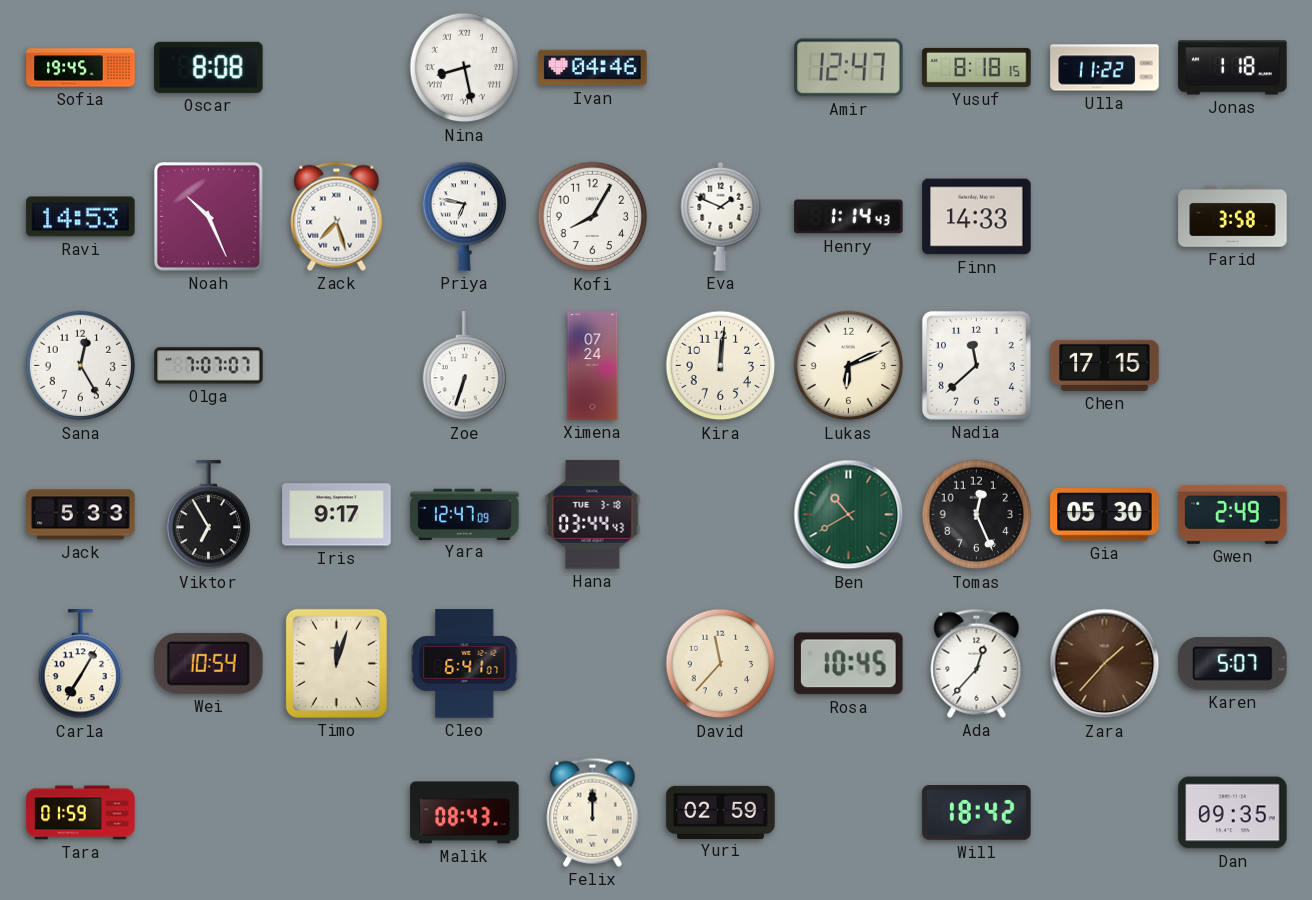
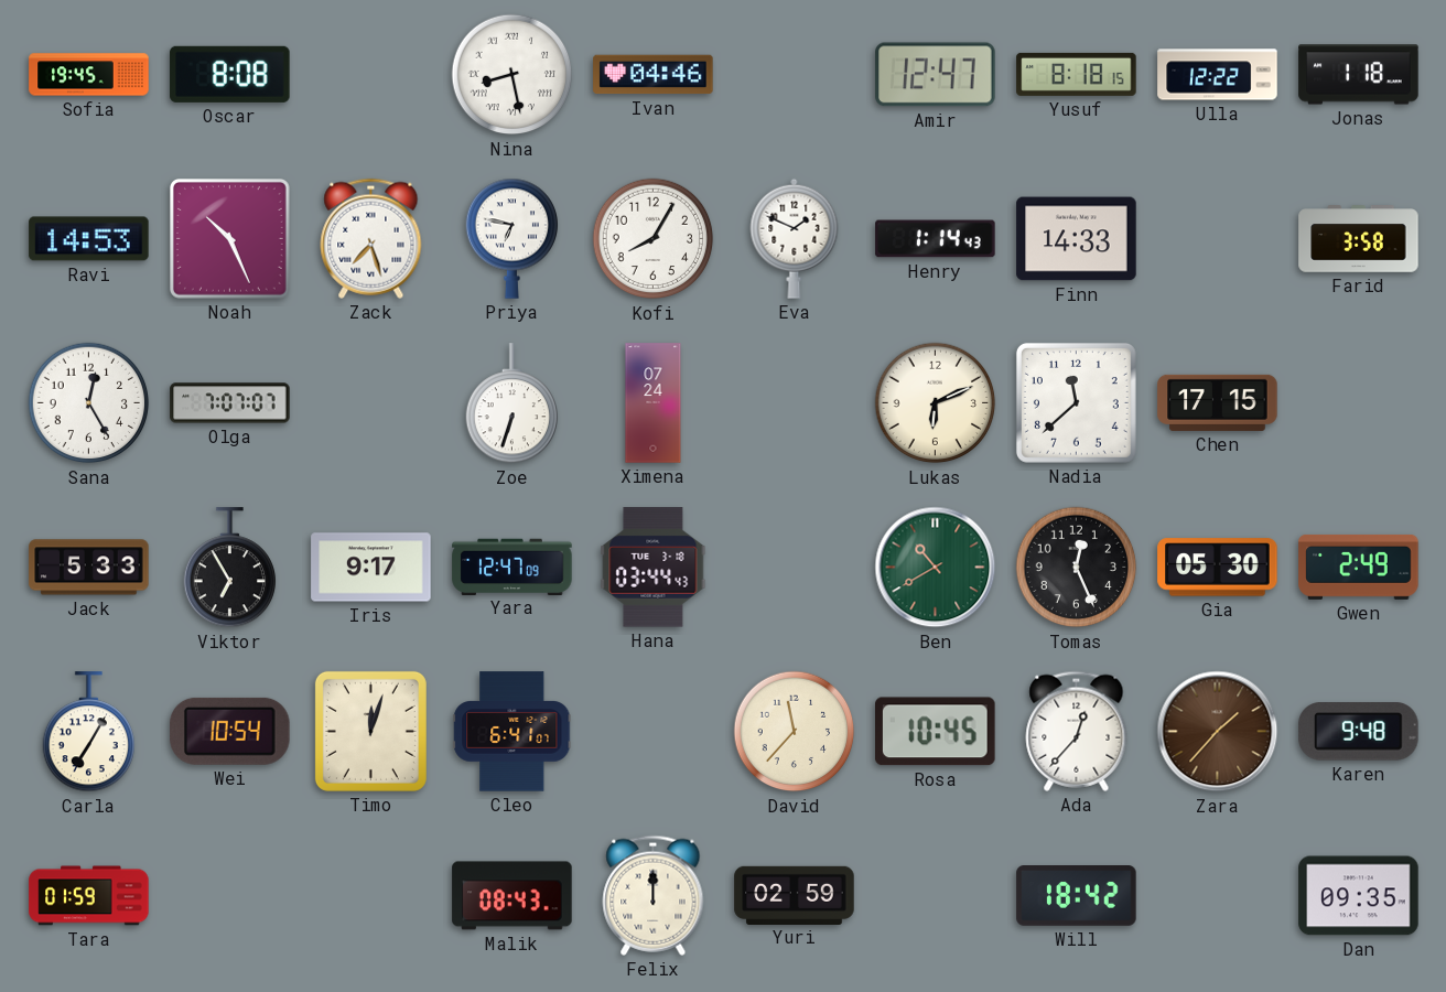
Ulla: 11:22 -> 12:22 (1218, 75)
Kira: 12:01 -> none (721, 366)
Karen: 5:07 -> 9:48 (1359, 732)
